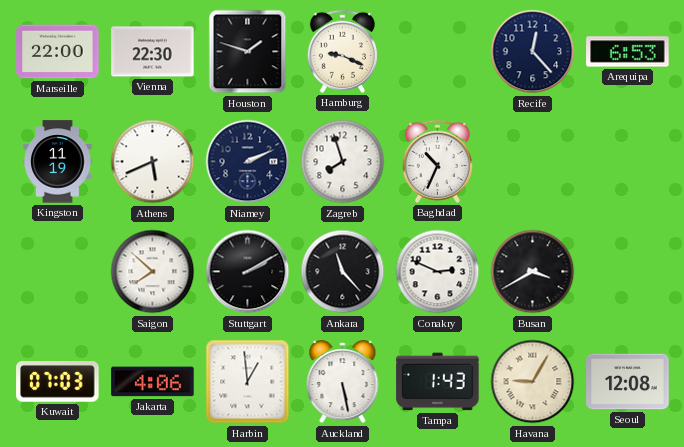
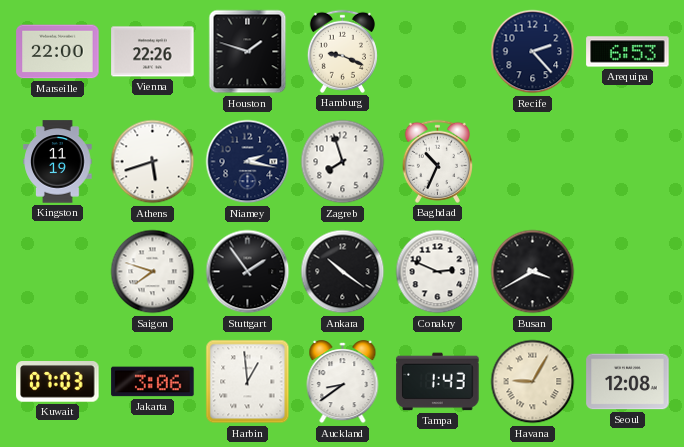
Vienna: 22:30 -> 22:26 (153, 52)
Recife: 12:23 -> 2:23 (533, 52)
Athens: 5:41 -> 5:42 (153, 162)
Niamey: 2:11 -> 2:17 (248, 162)
Saigon: 7:52 -> 7:48 (153, 272)
Stuttgart: 2:10 -> 1:54 (248, 272)
Ankara: 11:23 -> 10:21 (343, 272)
Jakarta: 4:06 -> 3:06 (153, 382)
Auckland: 5:28 -> 8:39 (343, 382)
